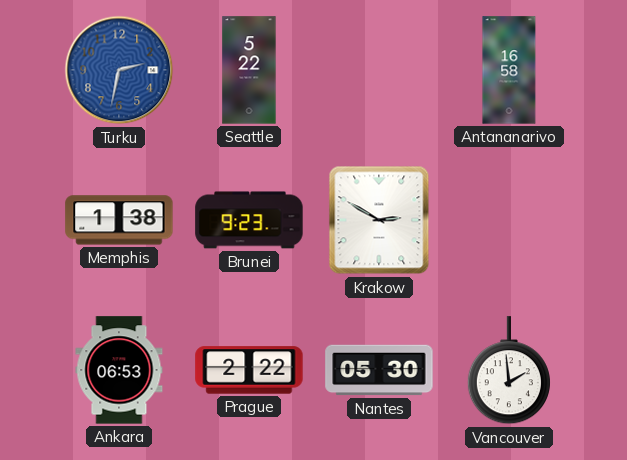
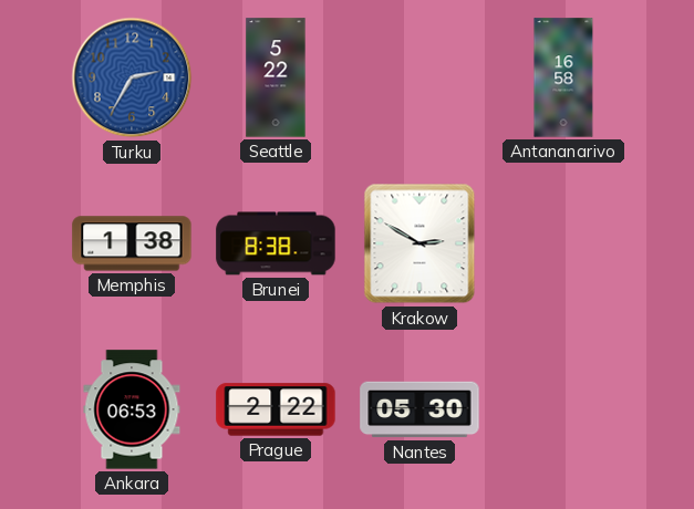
Turku: 2:32 -> 2:35 (132, 77)
Brunei: 9:23 -> 8:38 (276, 243)
Vancouver: 1:59 -> none (509, 371)
